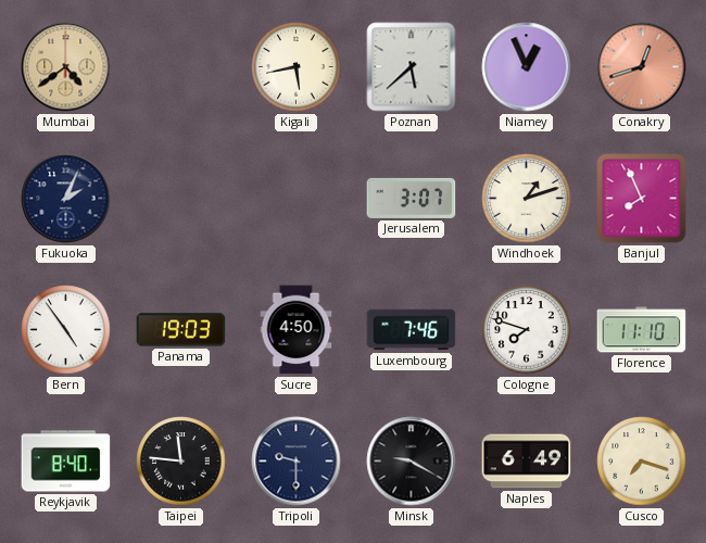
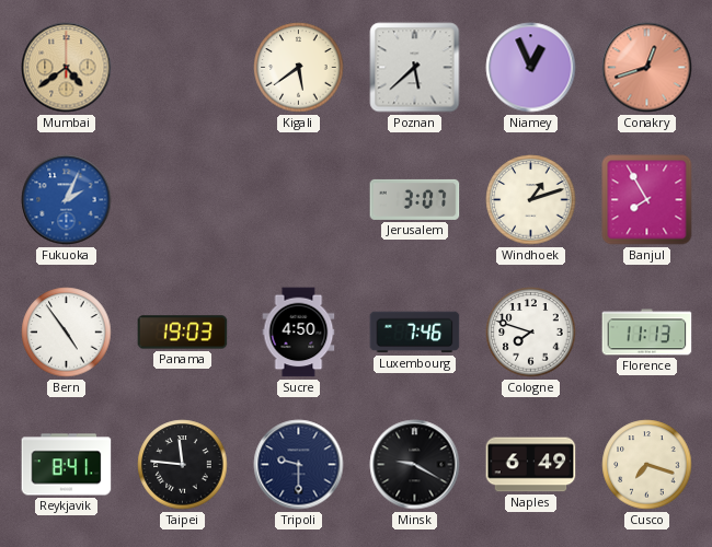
Kigali: 5:43 -> 5:39 (299, 68)
Fukuoka dial: navy -> blue (67, 200)
Banjul: 7:56 -> 7:55 (647, 200)
Florence: 11:10 -> 11:13 (647, 333)
Reykjavik: 8:40 -> 8:41 (67, 465)
